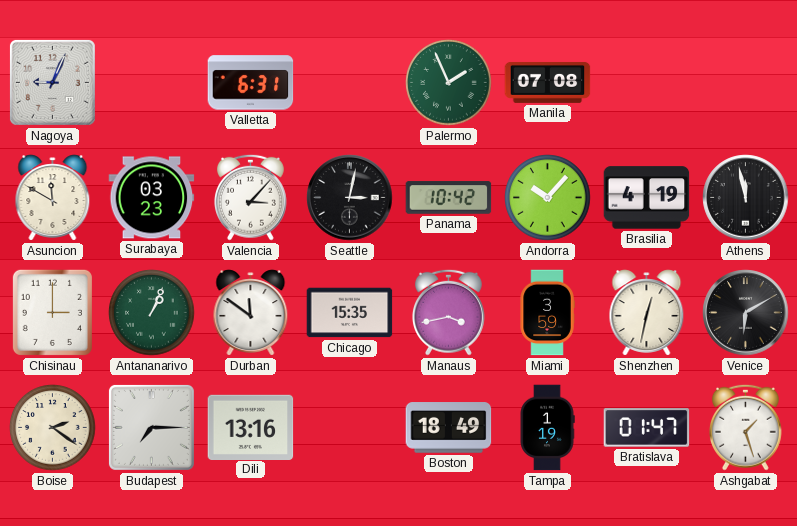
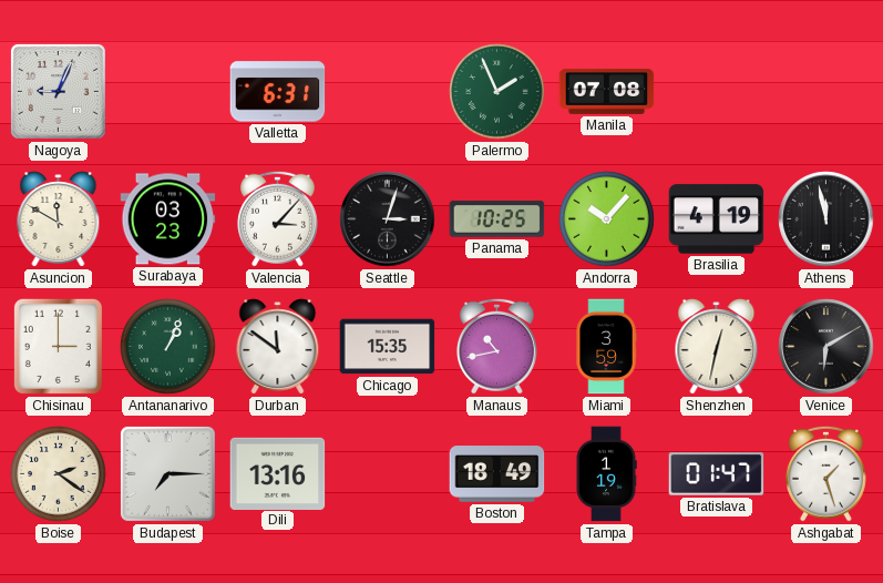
Seattle: 3:02 -> 3:03 (388, 219)
Panama: 10:42 -> 10:25 (497, 219)
Manaus: 3:43 -> 10:43 (496, 346)
